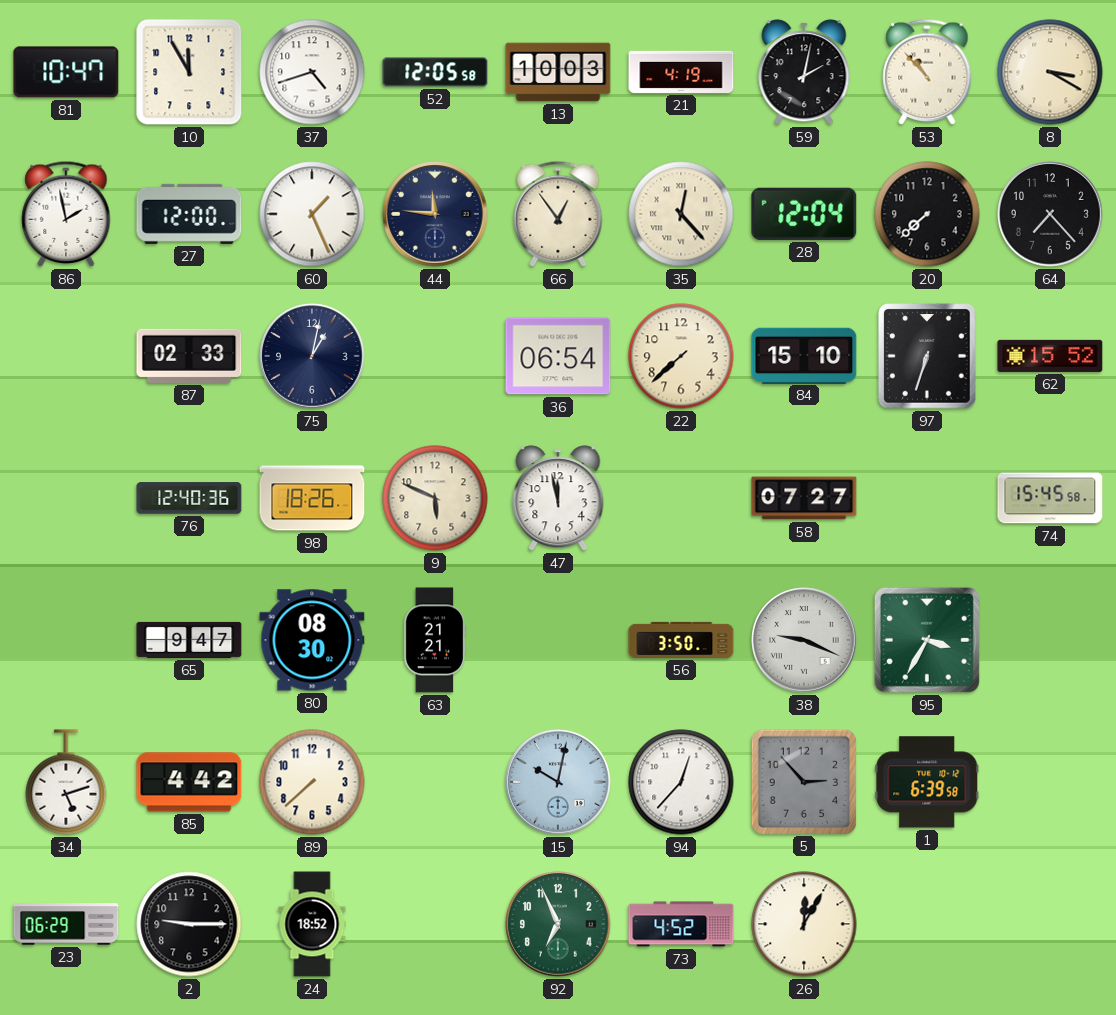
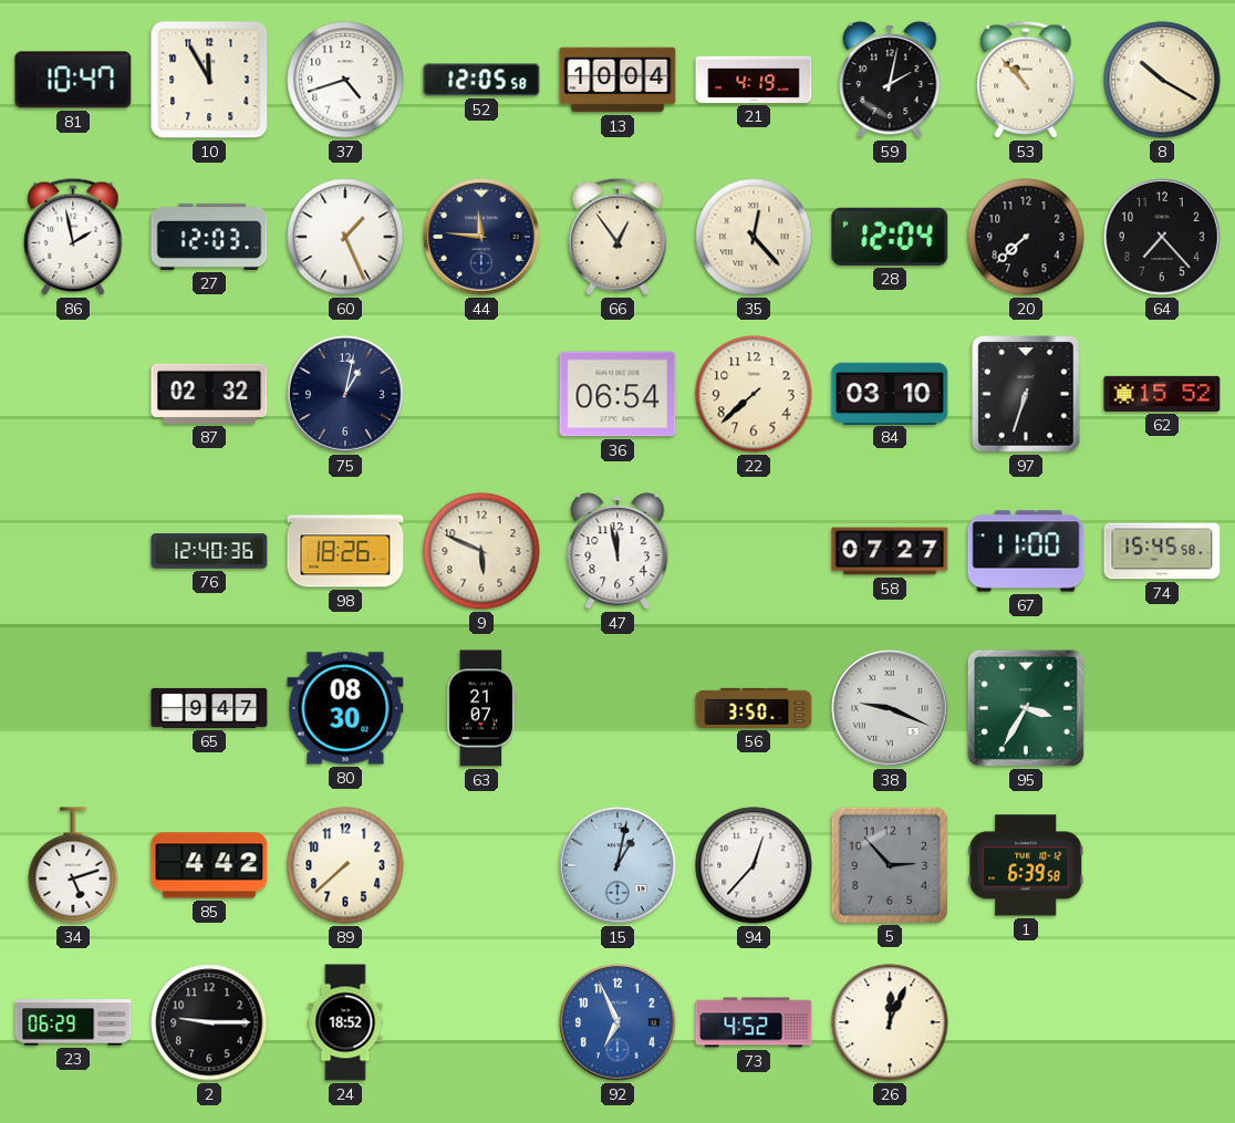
13: 10:03 -> 10:04 (617, 80)
8: 3:20 -> 10:20 (1162, 80)
27: 12:00 -> 12:03 (209, 237)
87: 02:33 -> 02:32 (209, 394)
84: 15:10 -> 03:10 (890, 393)
67: none -> 11:00 (1026, 551)
63: 21:21 -> 21:07 (481, 708)
15: 10:02 -> 1:02 (617, 865)
92 dial: green -> blue (617, 1022)
26: 12:05 -> 12:04 (890, 1022)
